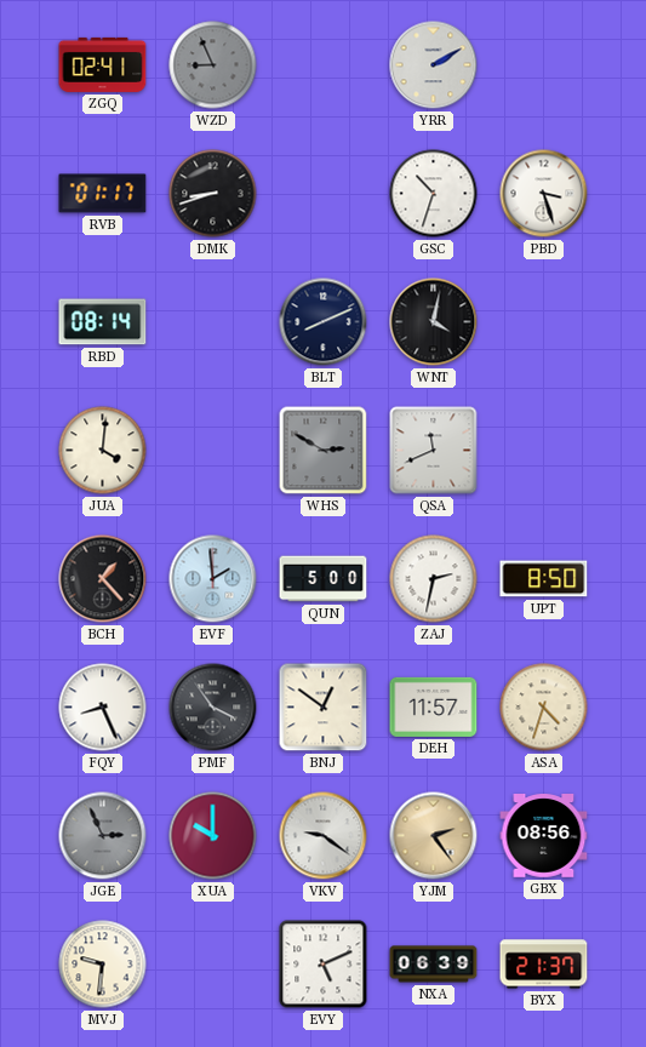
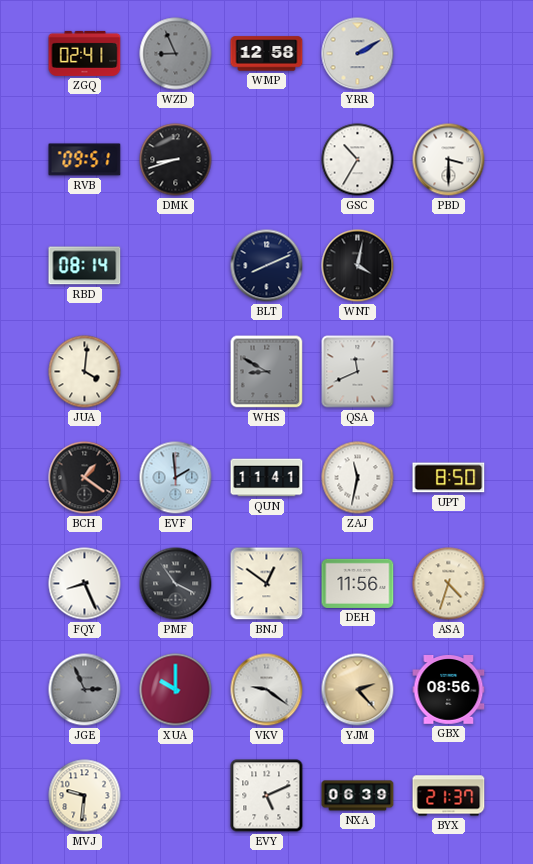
WMP: none -> 12:58 (267, 54)
RVB: 01:17 -> 09:51 (85, 160)
GSC: 10:33 -> 10:35 (358, 160)
PBD: 3:27 -> 3:30 (449, 160)
WHS: 2:50 -> 8:50 (267, 372)
BCH: 1:23 -> 1:21 (85, 478)
QUN: 5:00 -> 11:41 (267, 478)
ZAJ: 2:32 -> 11:32 (358, 478)
DEH: 11:57 -> 11:56 (358, 583)
YJM: 2:24 -> 2:23 (358, 690)
